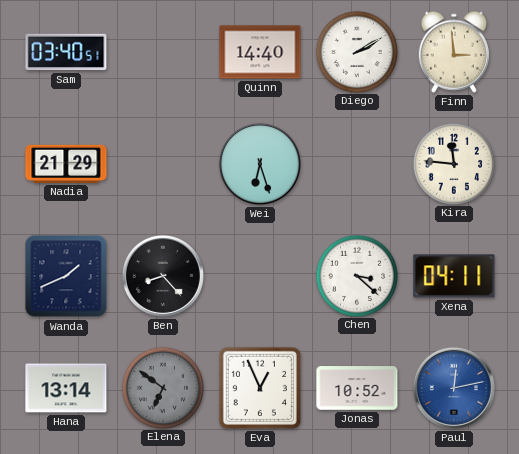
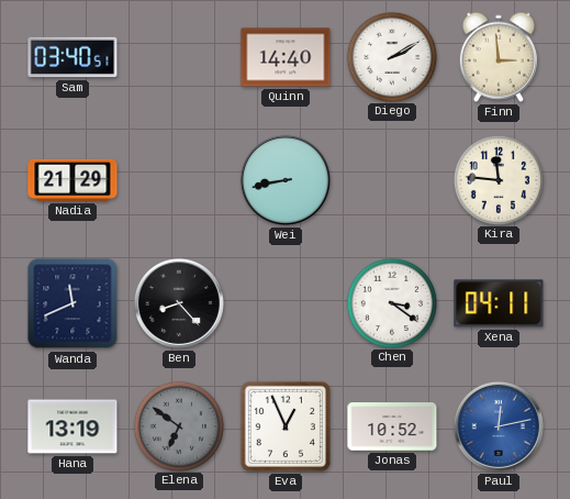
Wei: 6:27 -> 8:43 (286, 180)
Wanda: 1:41 -> 11:41 (72, 303)
Chen: 3:22 -> 3:21 (391, 302)
Hana: 13:14 -> 13:19 (72, 426)
